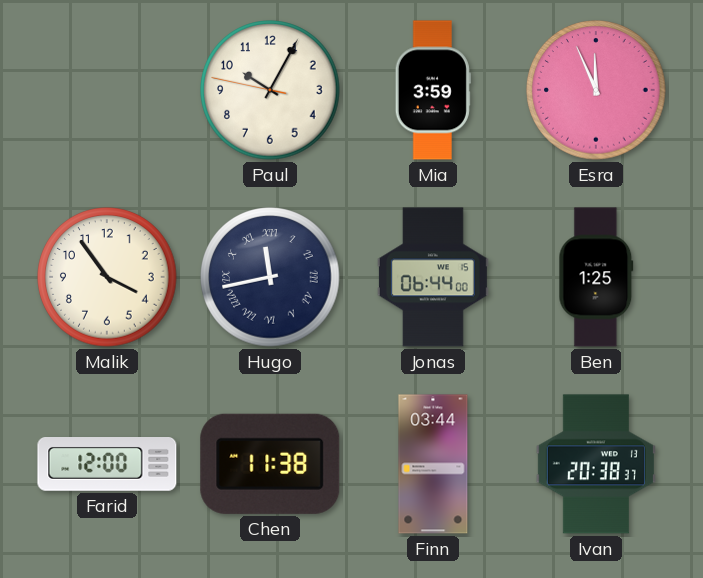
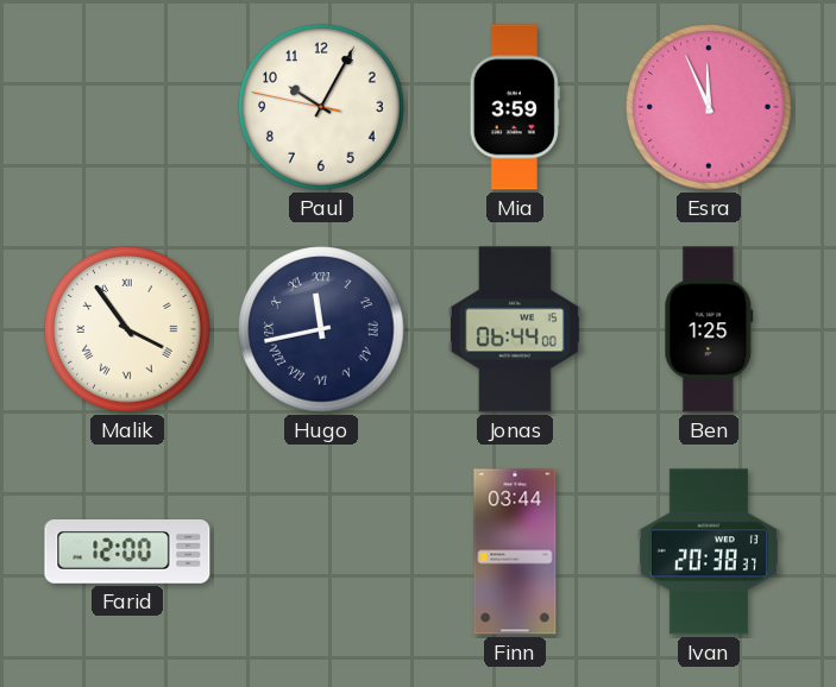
Malik numerals: Arabic -> Roman (127, 329)
Chen: 11:38 -> none (270, 464)
